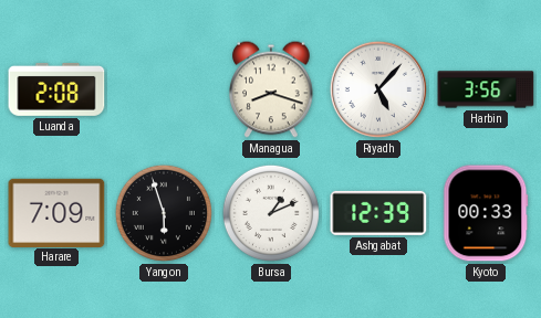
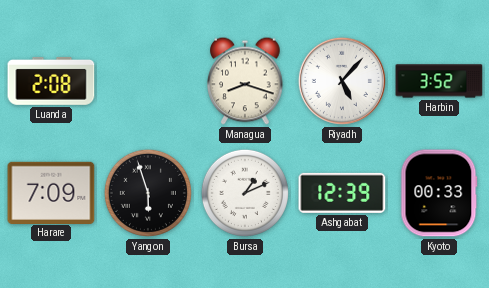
Harbin: 3:56 -> 3:52 (439, 81)
